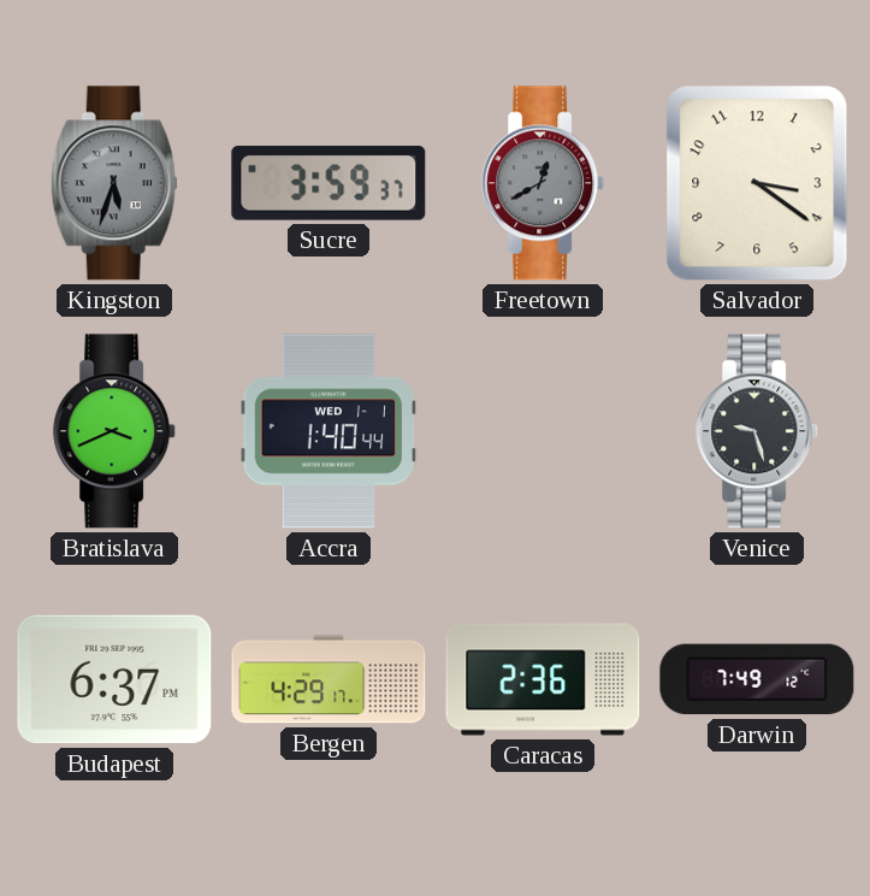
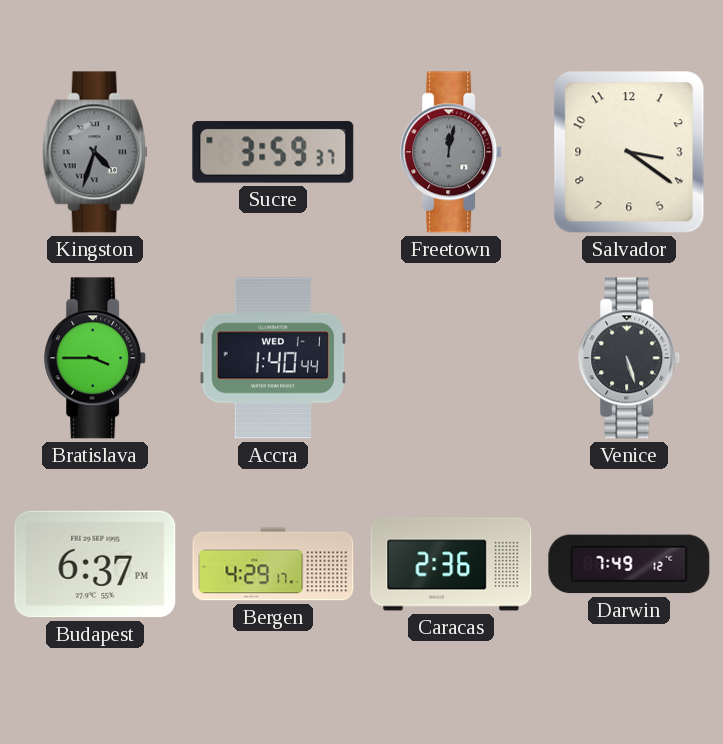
Kingston: 5:33 -> 4:33 (95, 152)
Freetown: 12:40 -> 12:02 (452, 152)
Bratislava: 3:41 -> 3:45 (96, 358)
Venice: 9:27 -> 5:27 (630, 358)
